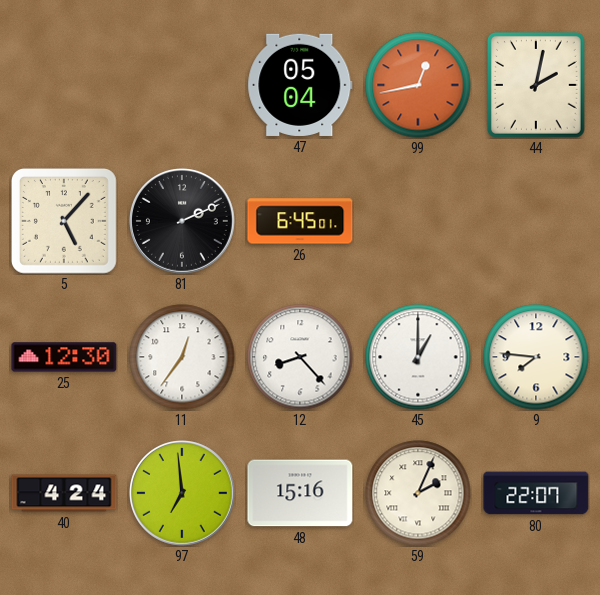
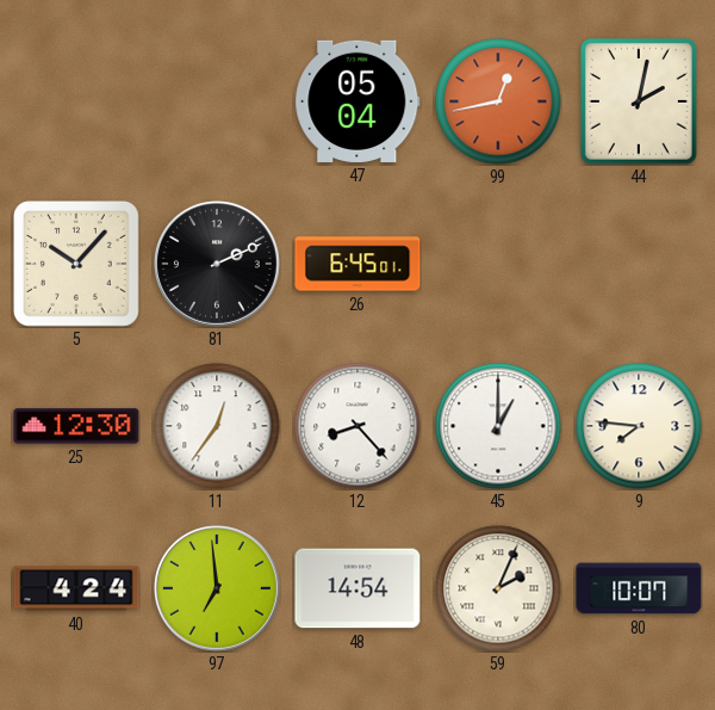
5: 5:07 -> 10:07 (76, 264)
48: 15:16 -> 14:54 (357, 588)
80: 22:07 -> 10:07 (639, 588)
